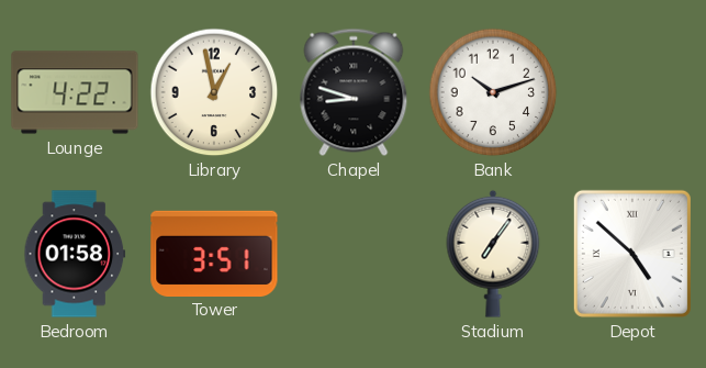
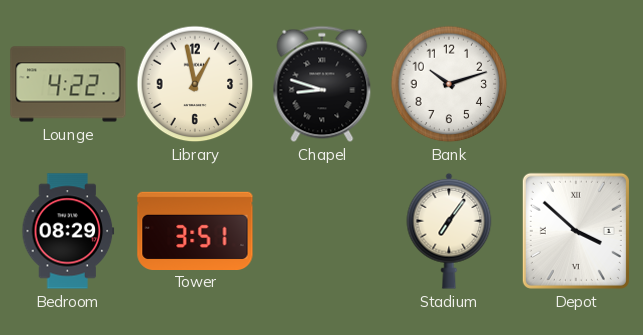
Bedroom: 01:58 -> 08:29 (68, 231)
Depot: 4:52 -> 3:52 (576, 231)
